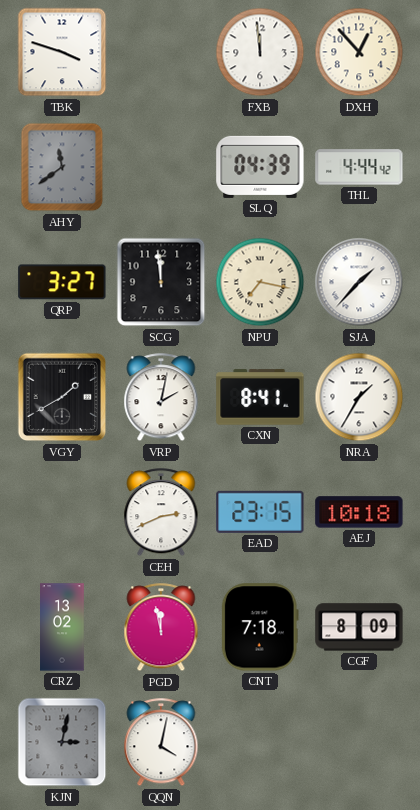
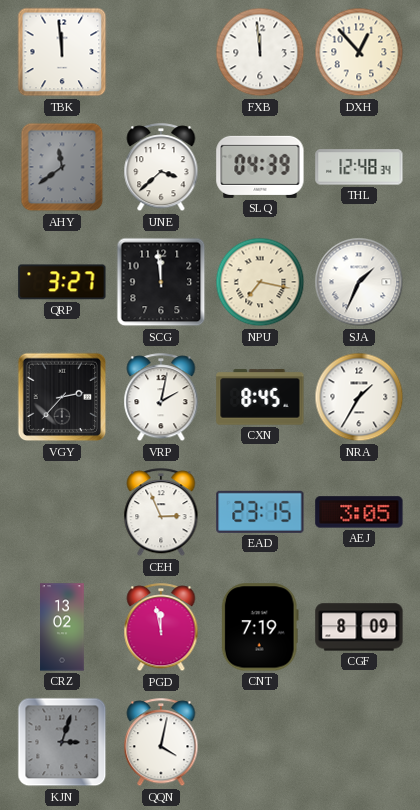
TBK: 3:48 -> 11:59 (62, 52)
UNE: none -> 3:38 (161, 168)
THL: 4:44 -> 12:48 (359, 167)
SJA: 1:37 -> 1:34 (359, 282)
VGY: 1:40 -> 2:37 (62, 397)
CXN: 8:41 -> 8:45 (260, 397)
CEH: 2:41 -> 2:56 (161, 513)
AEJ: 10:18 -> 3:05 (359, 512)
CNT: 7:18 -> 7:19 (260, 627)
KJN: 3:02 -> 3:03 (62, 742)
